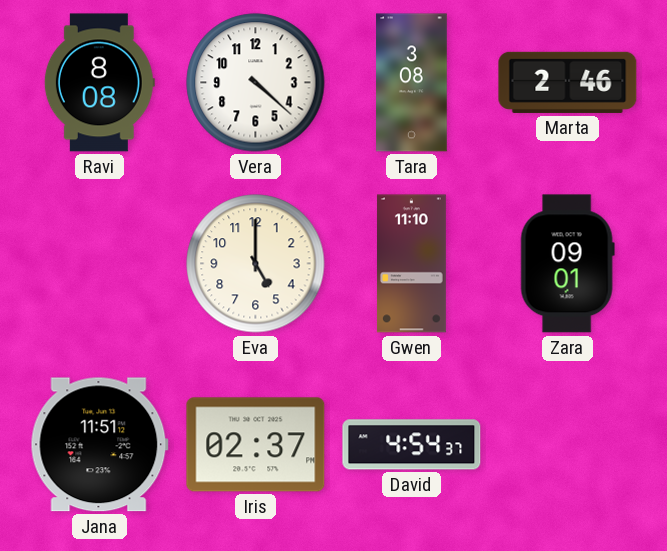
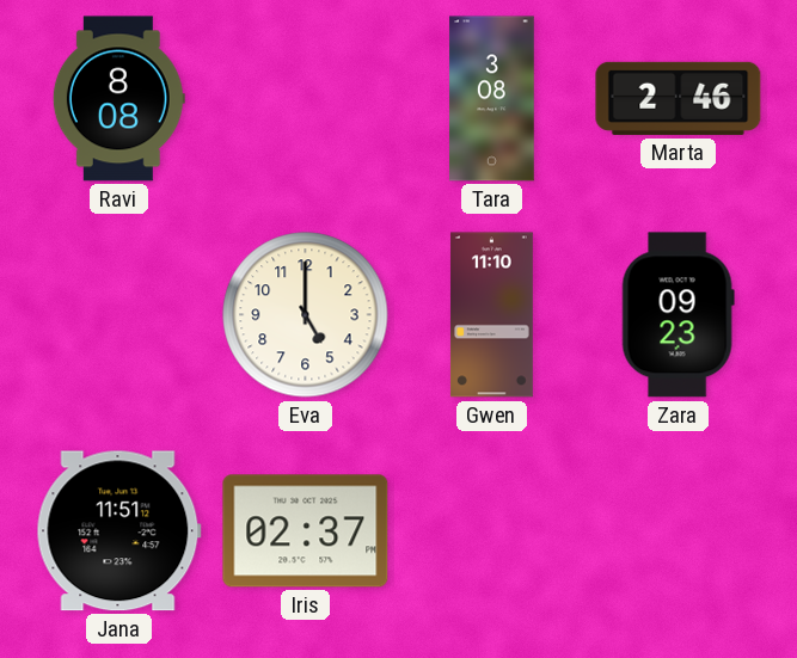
Vera: 4:22 -> none (256, 83)
Zara: 09:01 -> 09:23 (678, 315)
David: 4:54 -> none (412, 445)
